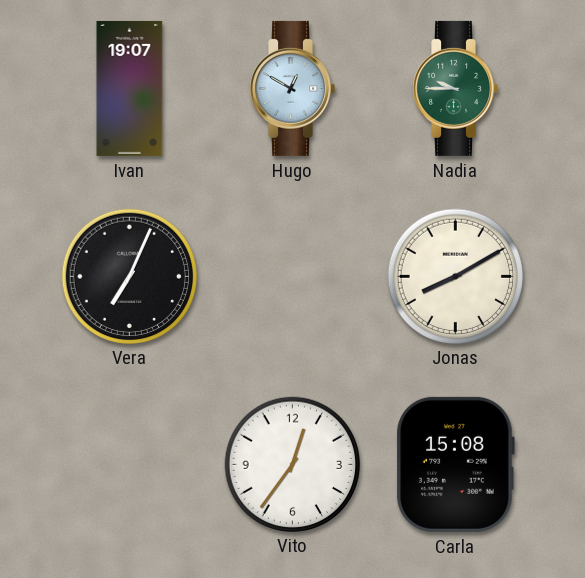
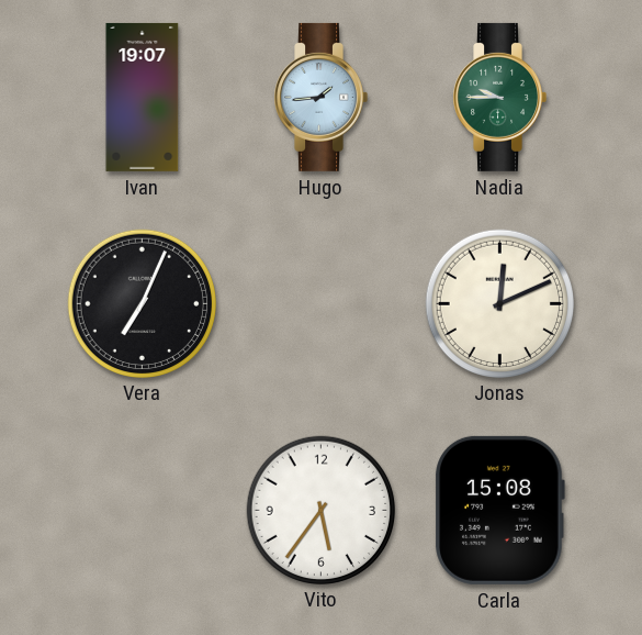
Hugo: 12:50 -> 1:44 (320, 97)
Jonas: 8:10 -> 12:11 (499, 303)
Vito: 12:36 -> 5:36 (320, 510)
